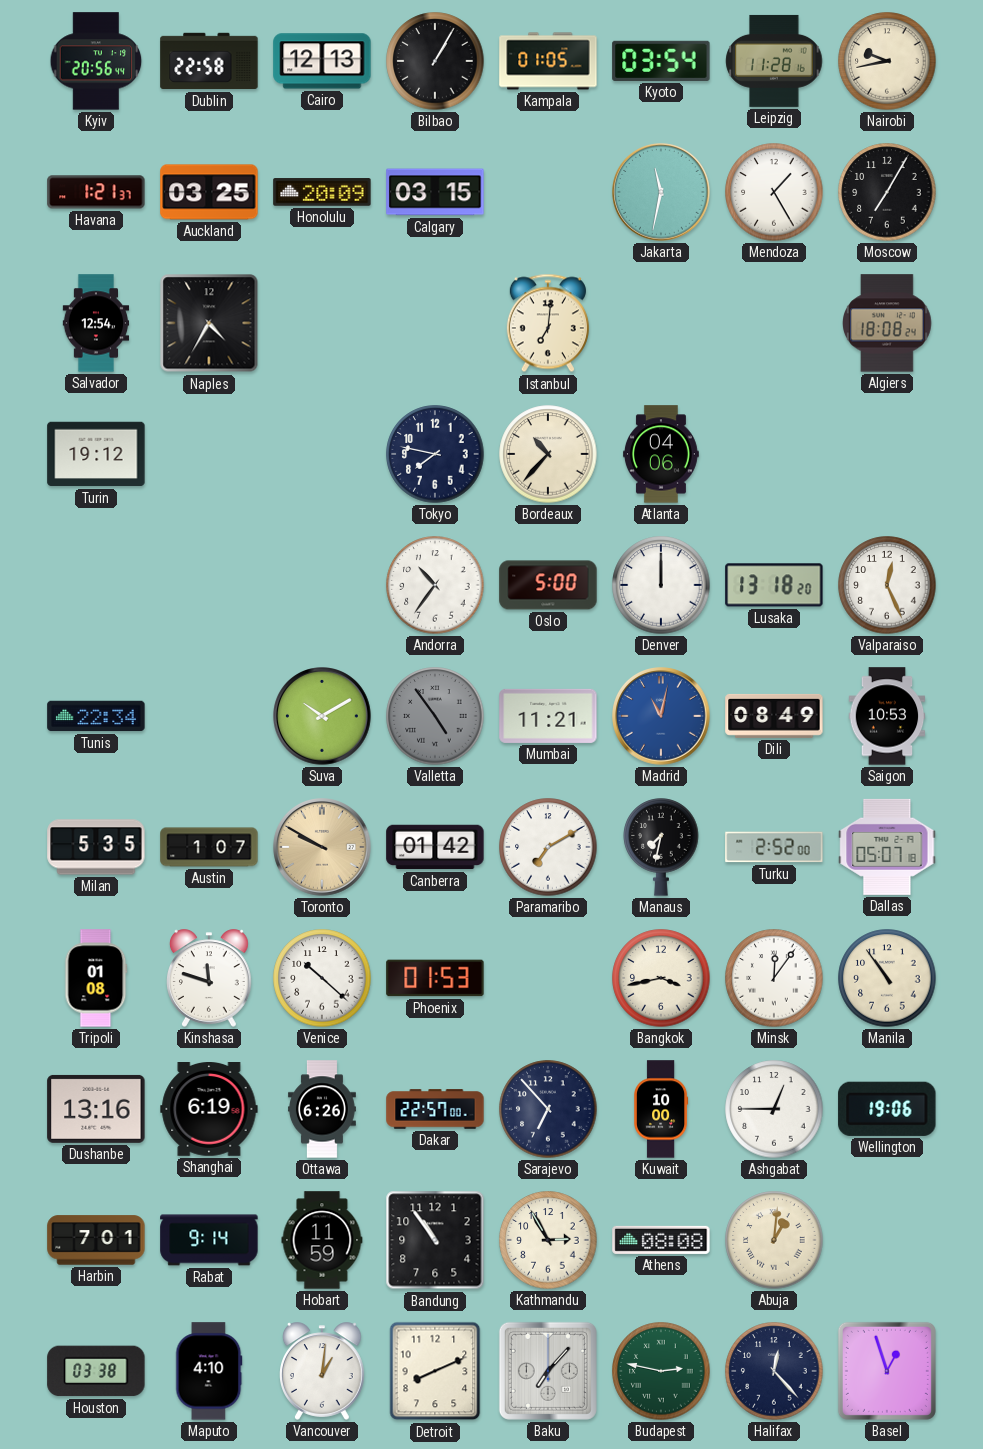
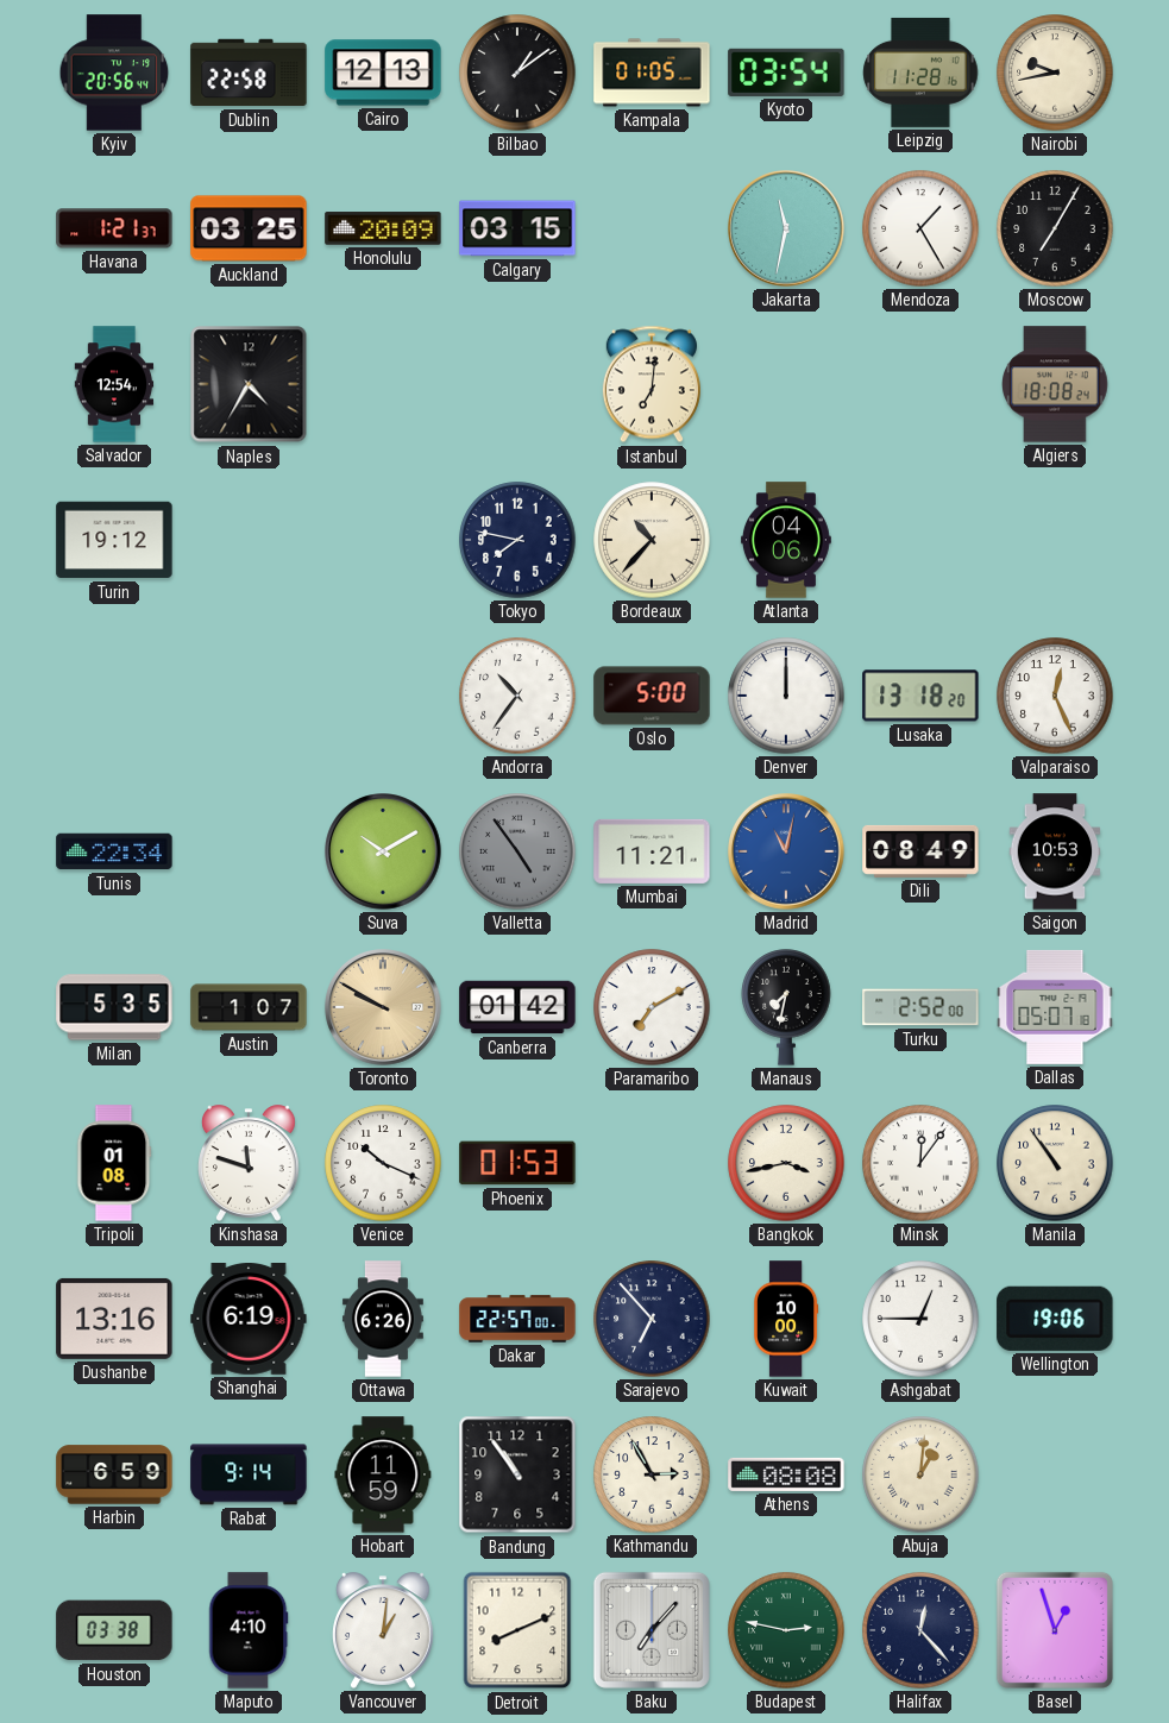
Bilbao: 1:05 -> 1:09 (517, 73)
Venice: 10:22 -> 10:19 (383, 1163)
Harbin: 7:01 -> 6:59 (114, 1474)
